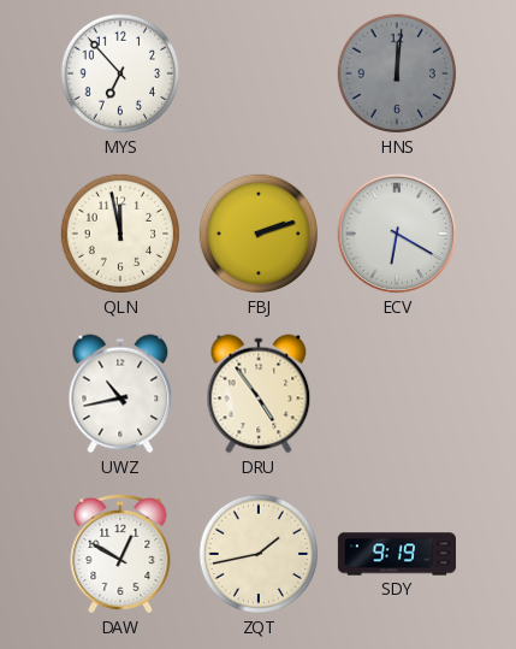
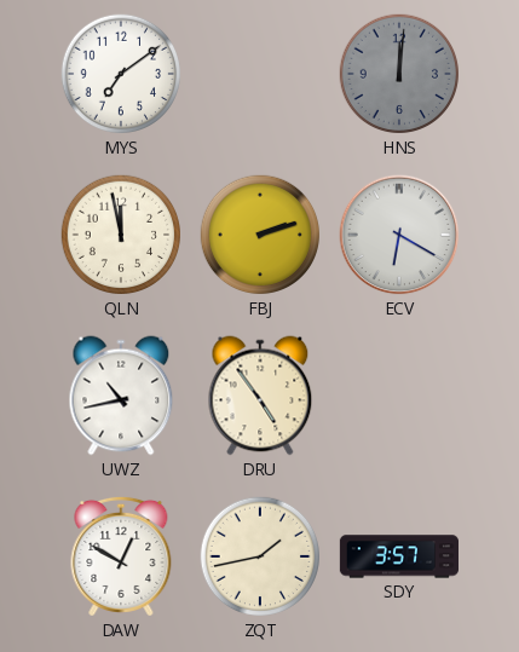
MYS: 6:53 -> 7:09 (121, 74)
SDY: 9:19 -> 3:57 (398, 556)
